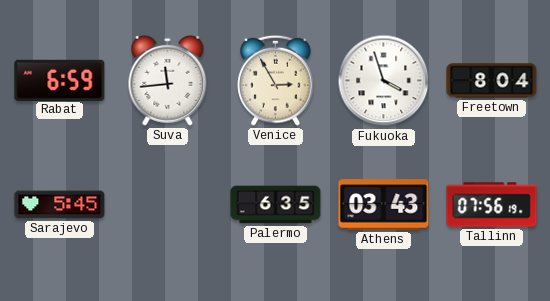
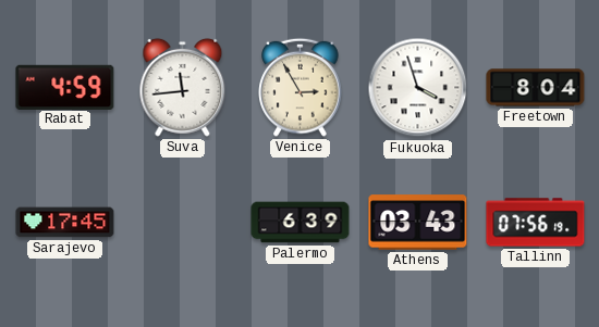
Rabat: 6:59 -> 4:59 (65, 87)
Sarajevo: 5:45 -> 17:45 (65, 223)
Palermo: 6:35 -> 6:39 (301, 223)
